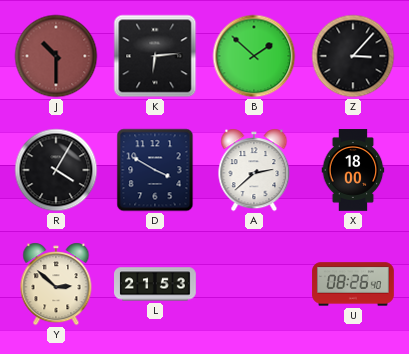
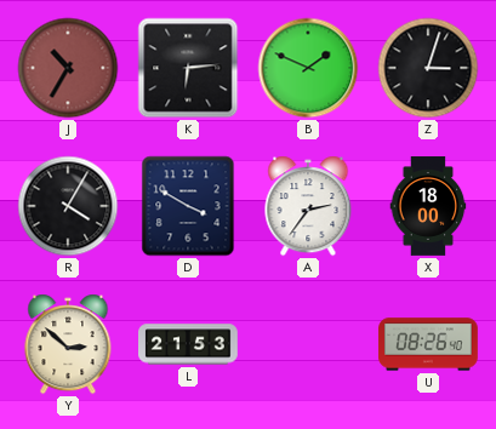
J: 10:30 -> 10:35 (68, 68)
B: 1:52 -> 1:49 (308, 68)
Z: 3:07 -> 3:03 (428, 68)
A: 2:38 -> 2:36 (308, 206)
